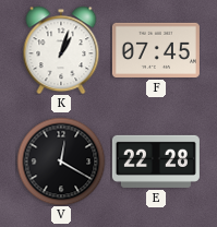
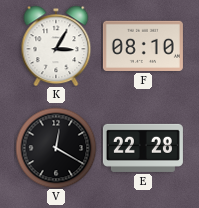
K: 1:03 -> 3:05 (56, 46)
F: 07:45 -> 08:10 (143, 46)
